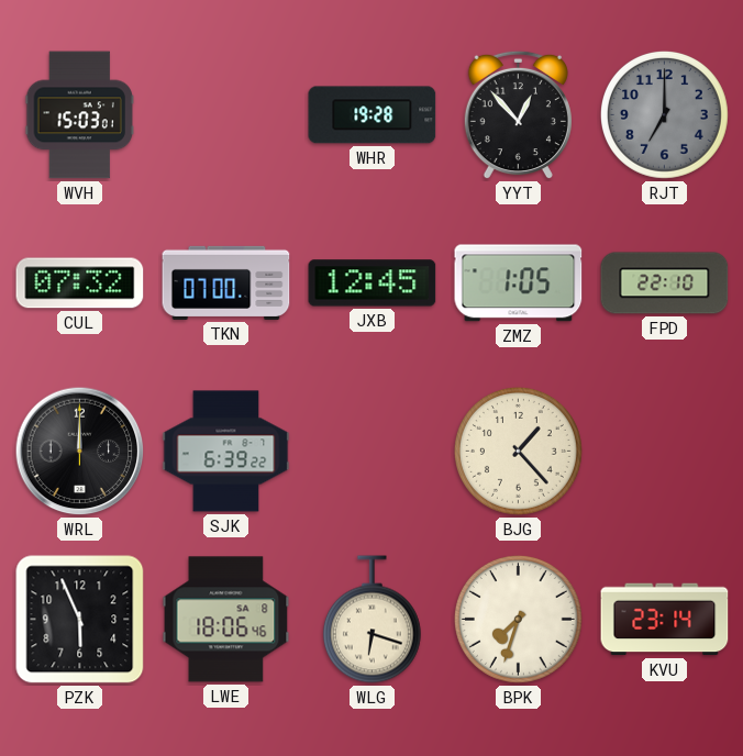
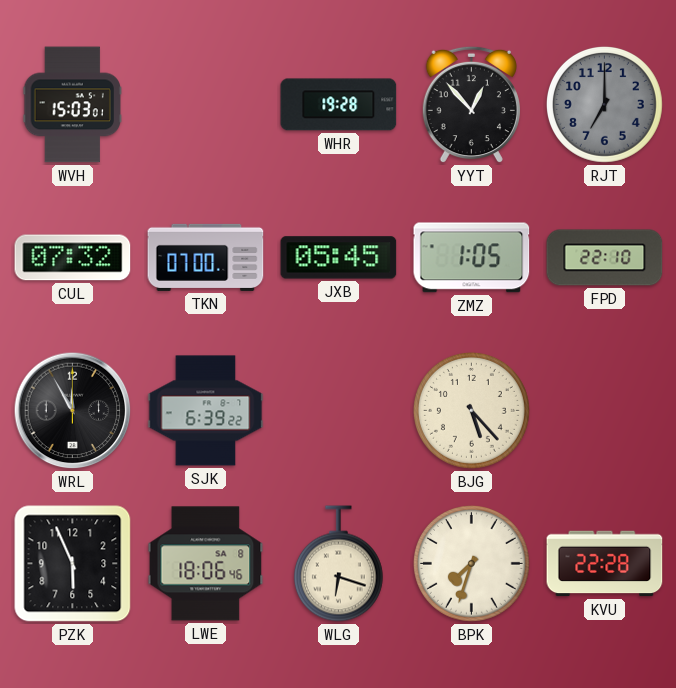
JXB: 12:45 -> 05:45 (339, 258)
WRL: 12:00 -> 11:55 (73, 411)
BJG: 1:23 -> 5:23 (471, 410)
KVU: 23:14 -> 22:28 (605, 564)
